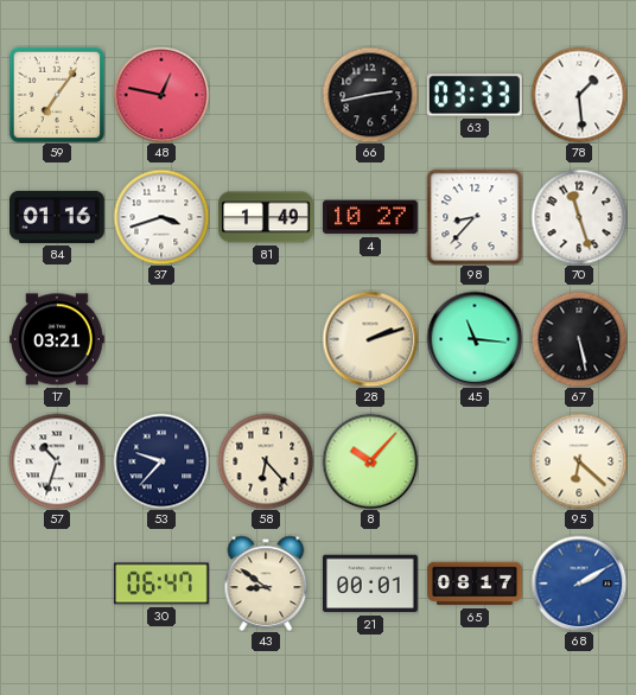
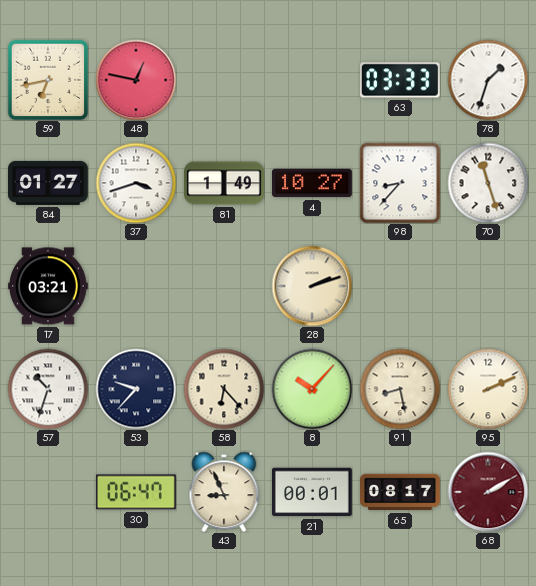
59: 7:06 -> 6:43 (48, 80)
66: 2:43 -> none (370, 95)
78: 1:29 -> 1:33 (488, 80)
84: 01:16 -> 01:27 (49, 183)
45: 11:16 -> none (475, 339)
67: 5:28 -> none (579, 339)
91: none -> 8:28 (400, 389)
95: 6:22 -> 2:11 (488, 389)
43: 8:51 -> 8:56 (224, 492)
68 dial: blue -> burgundy (488, 492)
